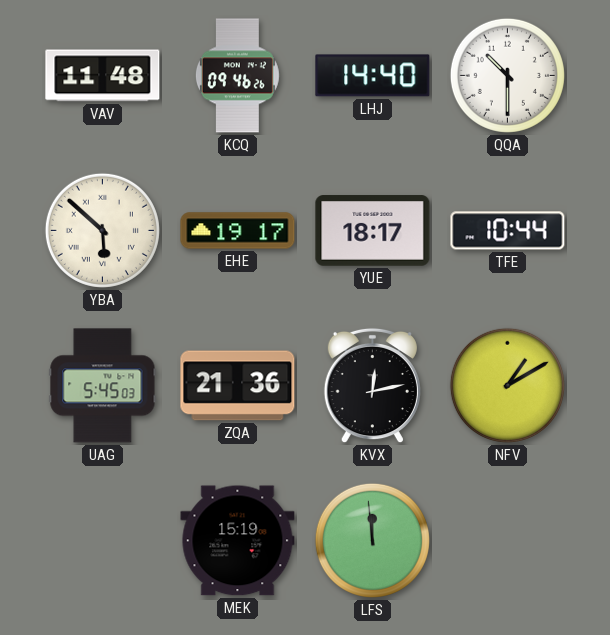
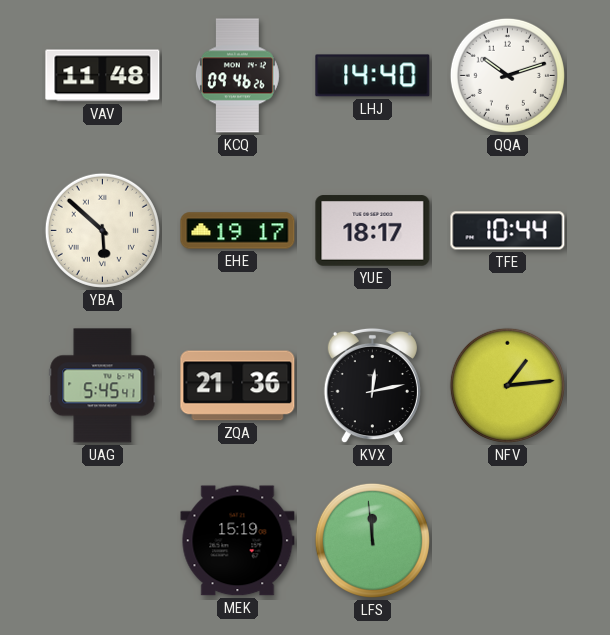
QQA: 10:30 -> 10:12 (507, 75)
UAG: 5:45:03 -> 5:45:41 (103, 386)
NFV: 1:10 -> 1:14 (507, 385)
